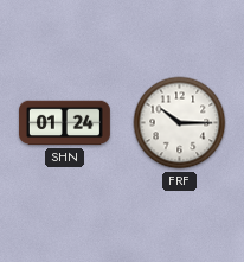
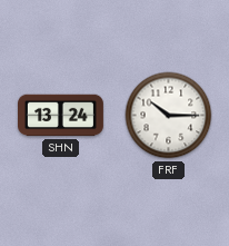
SHN: 01:24 -> 13:24 (61, 116)
